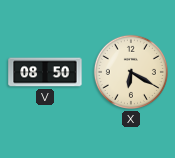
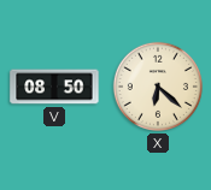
X: 6:20 -> 6:22 (158, 87)
